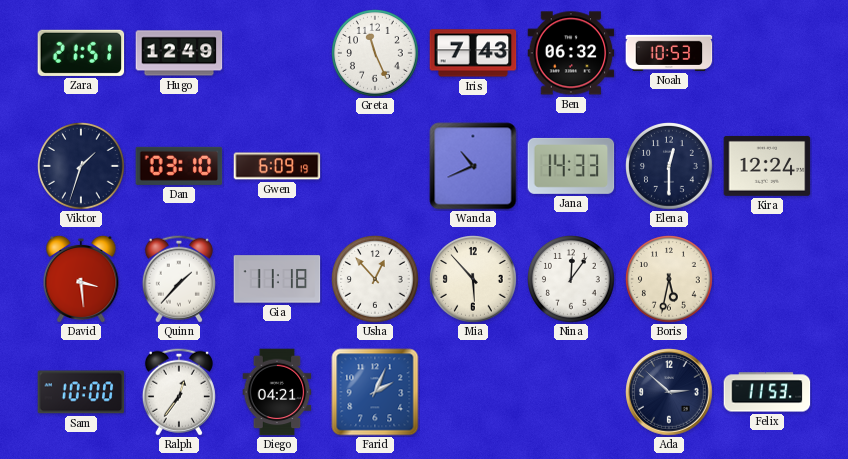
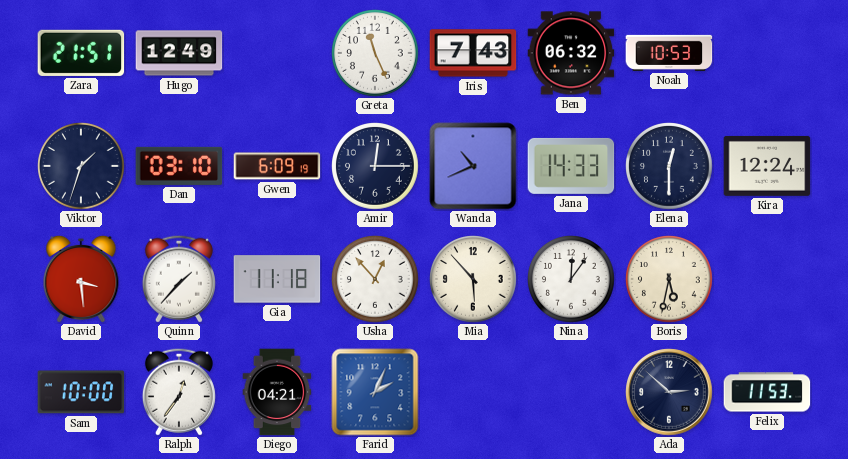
Amir: none -> 12:15 (376, 167)
